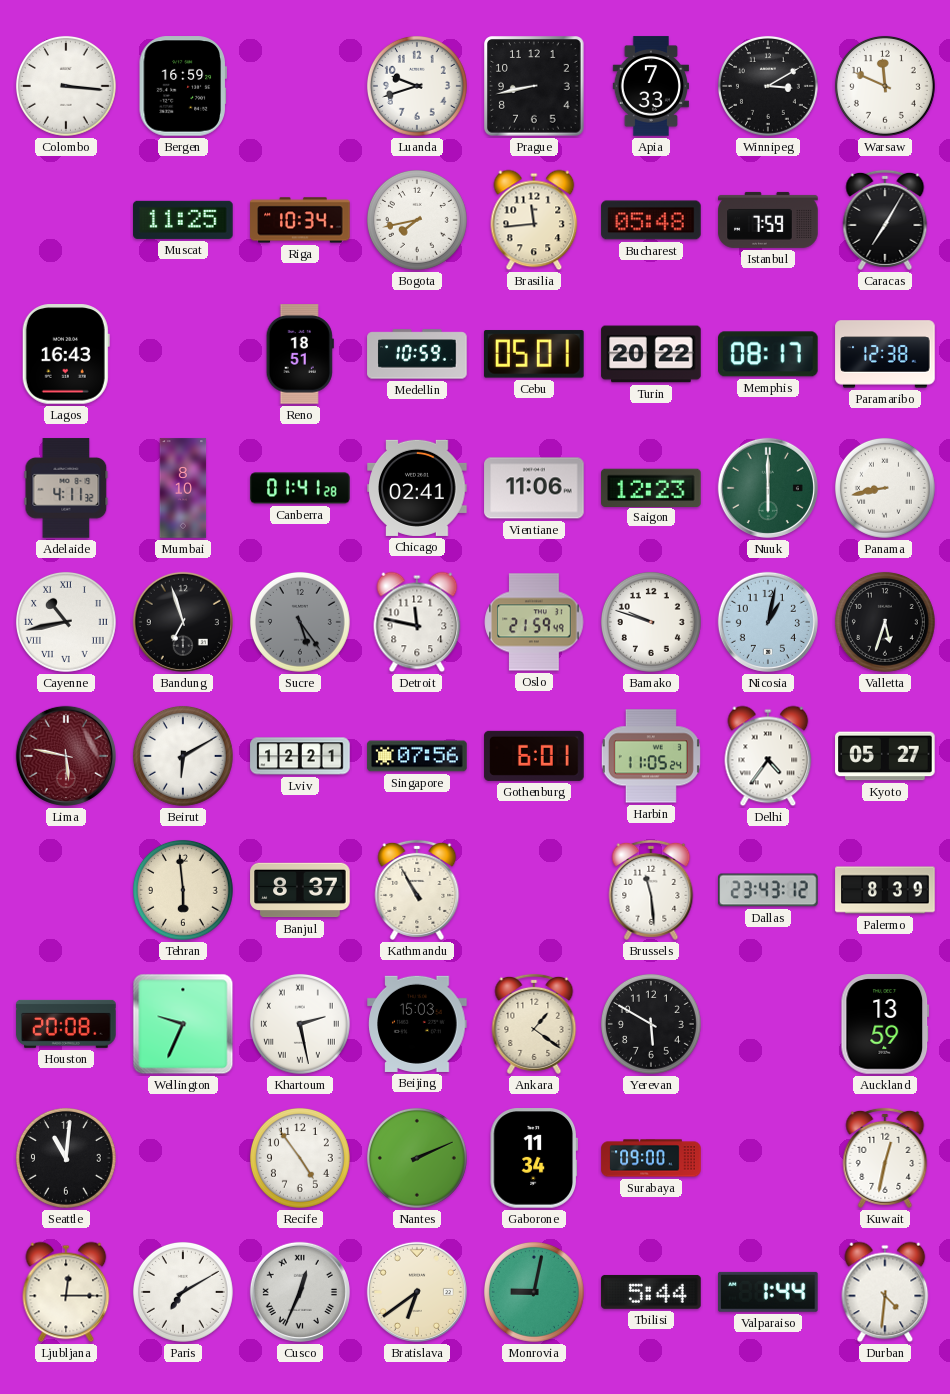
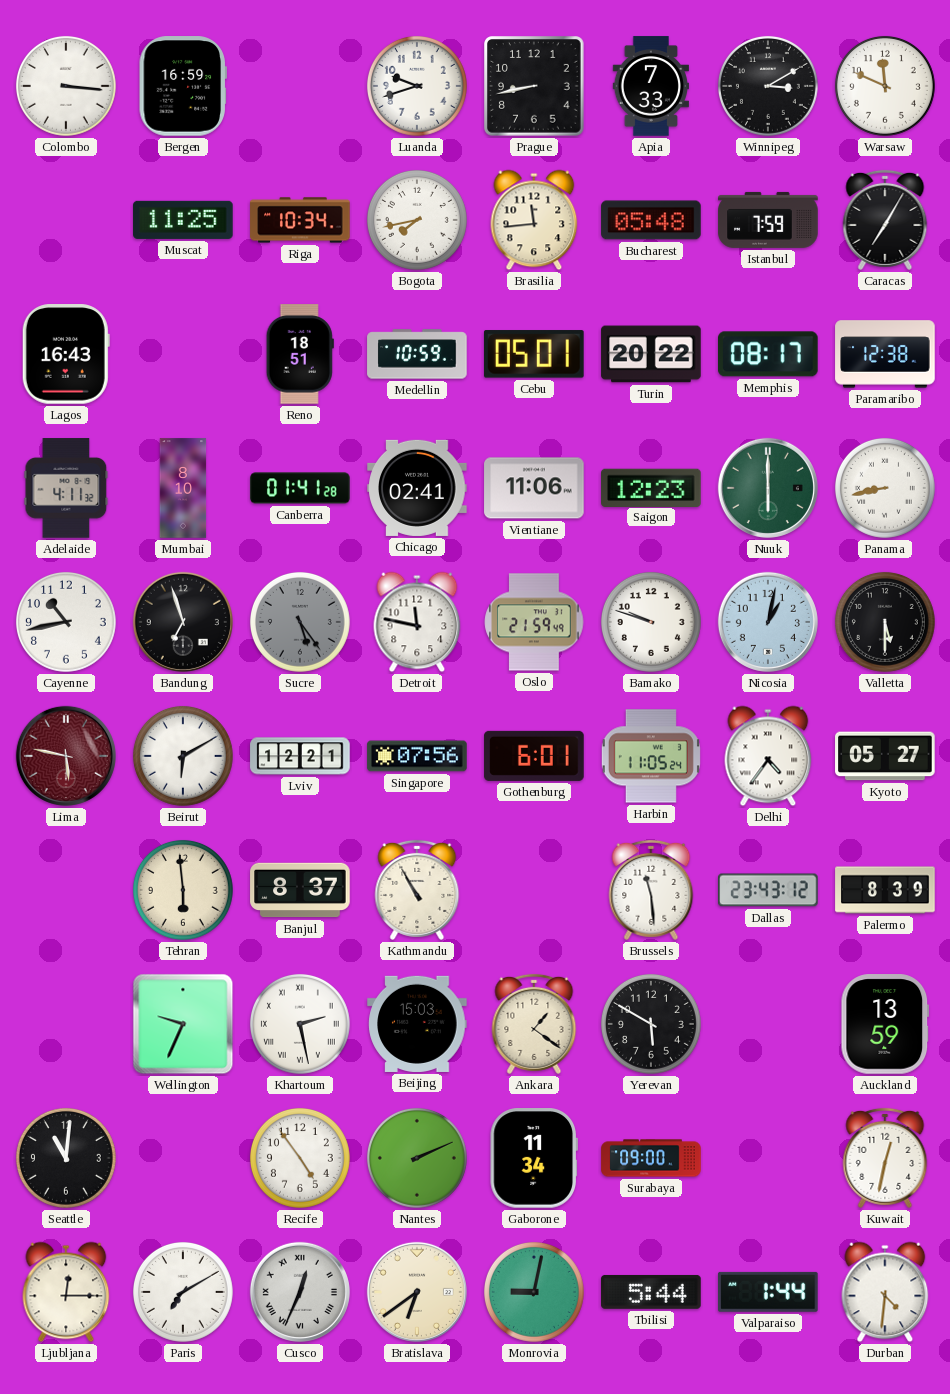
Cayenne numerals: Roman -> Arabic (66, 622)
Valletta: 5:33 -> 5:30 (885, 622)
Houston: 20:08 -> none (66, 1024)
